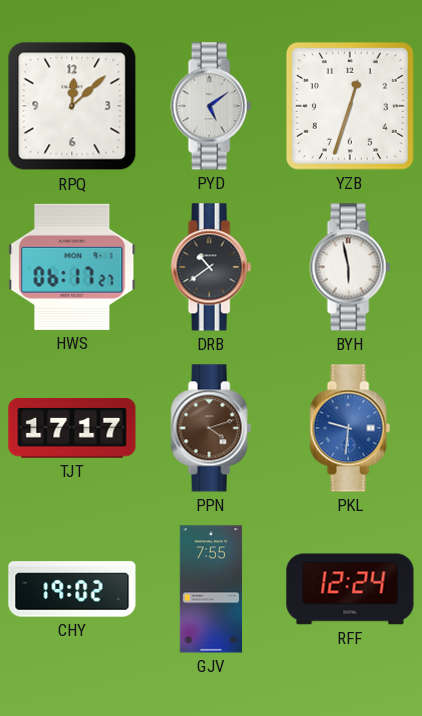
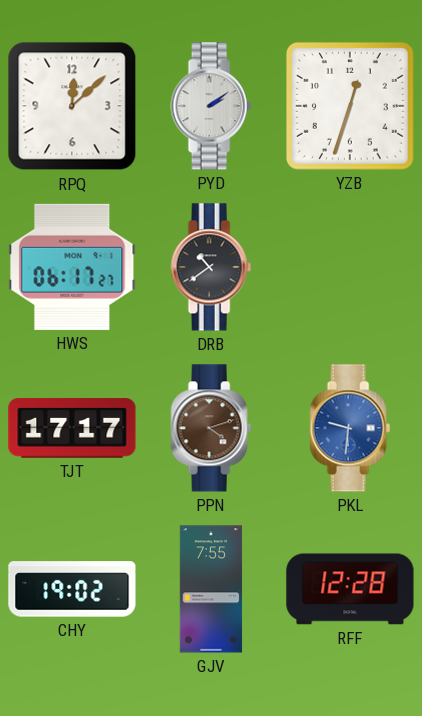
PYD: 5:09 -> 2:09 (211, 106)
BYH: 5:58 -> none (350, 267)
RFF: 12:24 -> 12:28 (350, 589)
